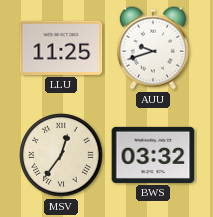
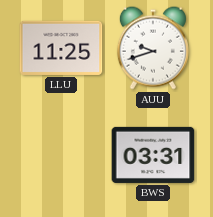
MSV: 12:36 -> none (61, 155)
BWS: 03:32 -> 03:31 (153, 155)
